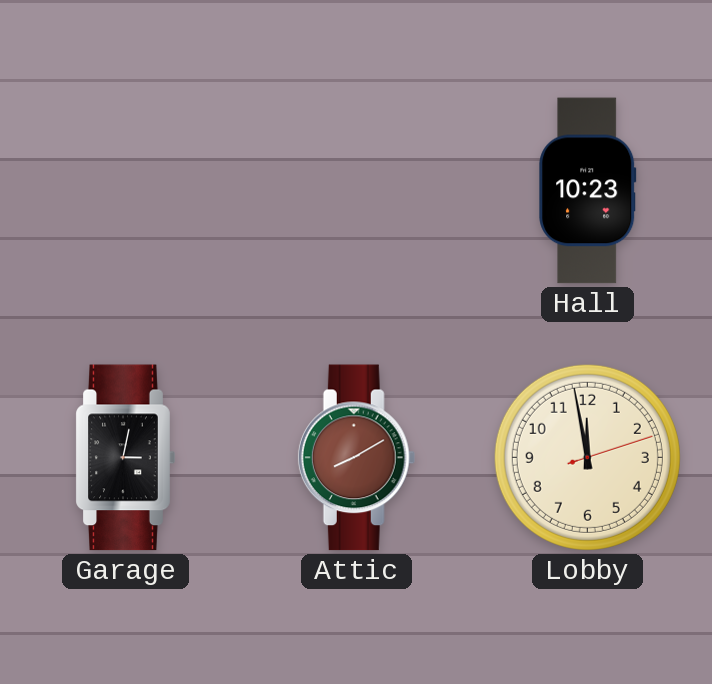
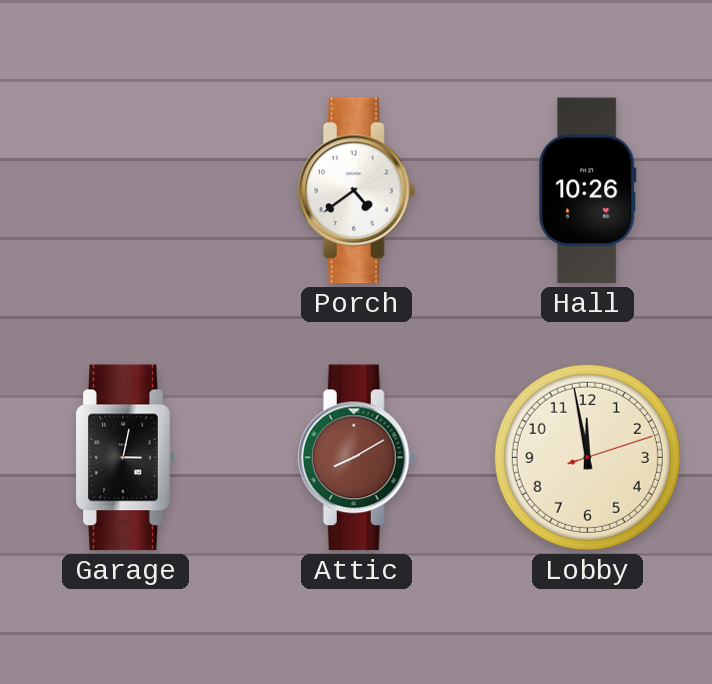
Porch: none -> 4:39 (357, 191)
Hall: 10:23 -> 10:26 (588, 191)
